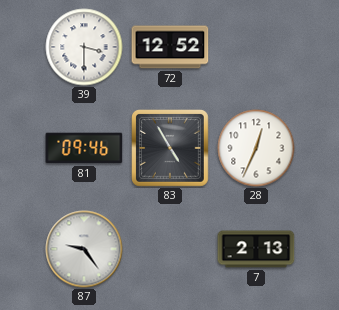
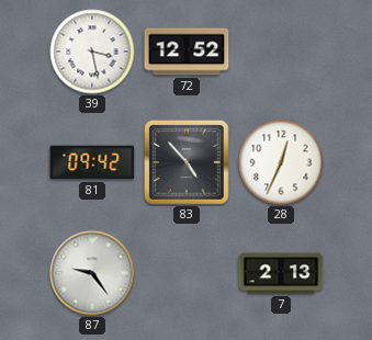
39: 3:30 -> 3:28 (92, 52)
81: 09:46 -> 09:42 (92, 162)
83: 4:55 -> 4:53 (188, 163)
